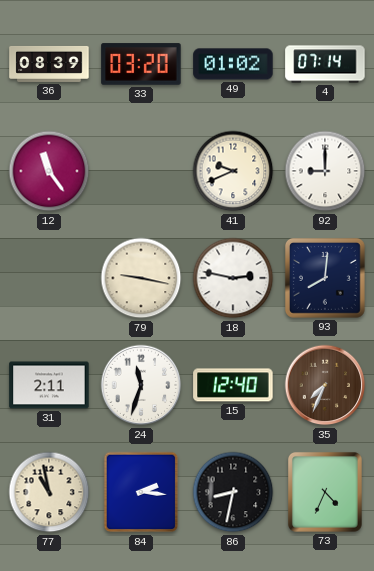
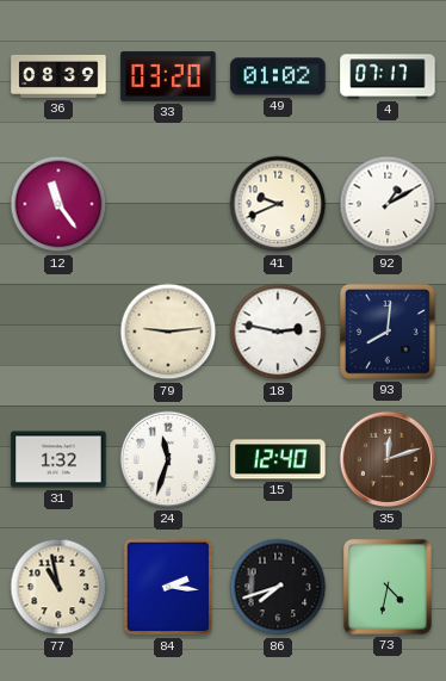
4: 07:14 -> 07:17 (388, 76)
92: 9:00 -> 1:10 (388, 204)
79: 9:17 -> 9:14 (168, 332)
31: 2:11 -> 1:32 (58, 459)
35: 7:34 -> 12:12 (388, 459)
86: 8:32 -> 7:42 (278, 587)
73: 4:34 -> 4:32 (388, 587)
